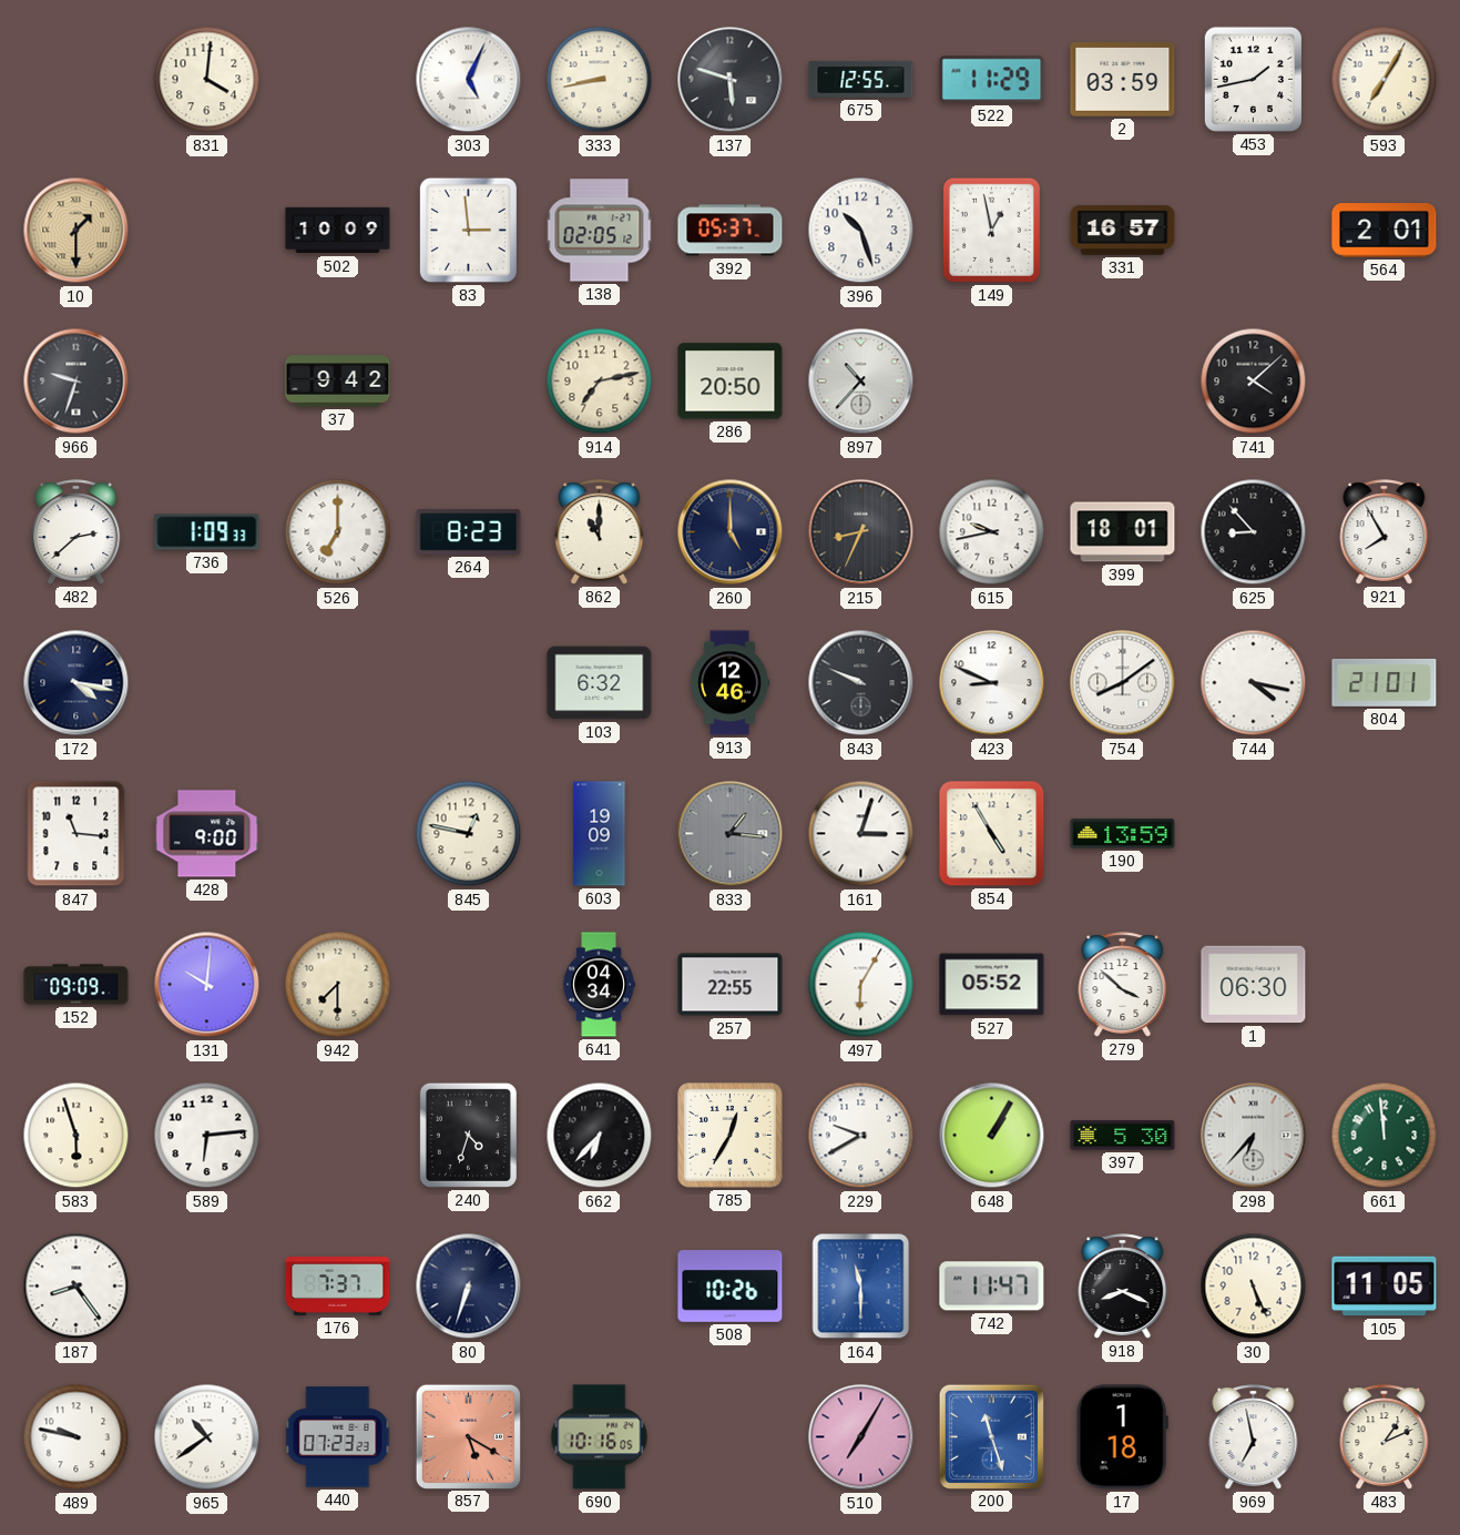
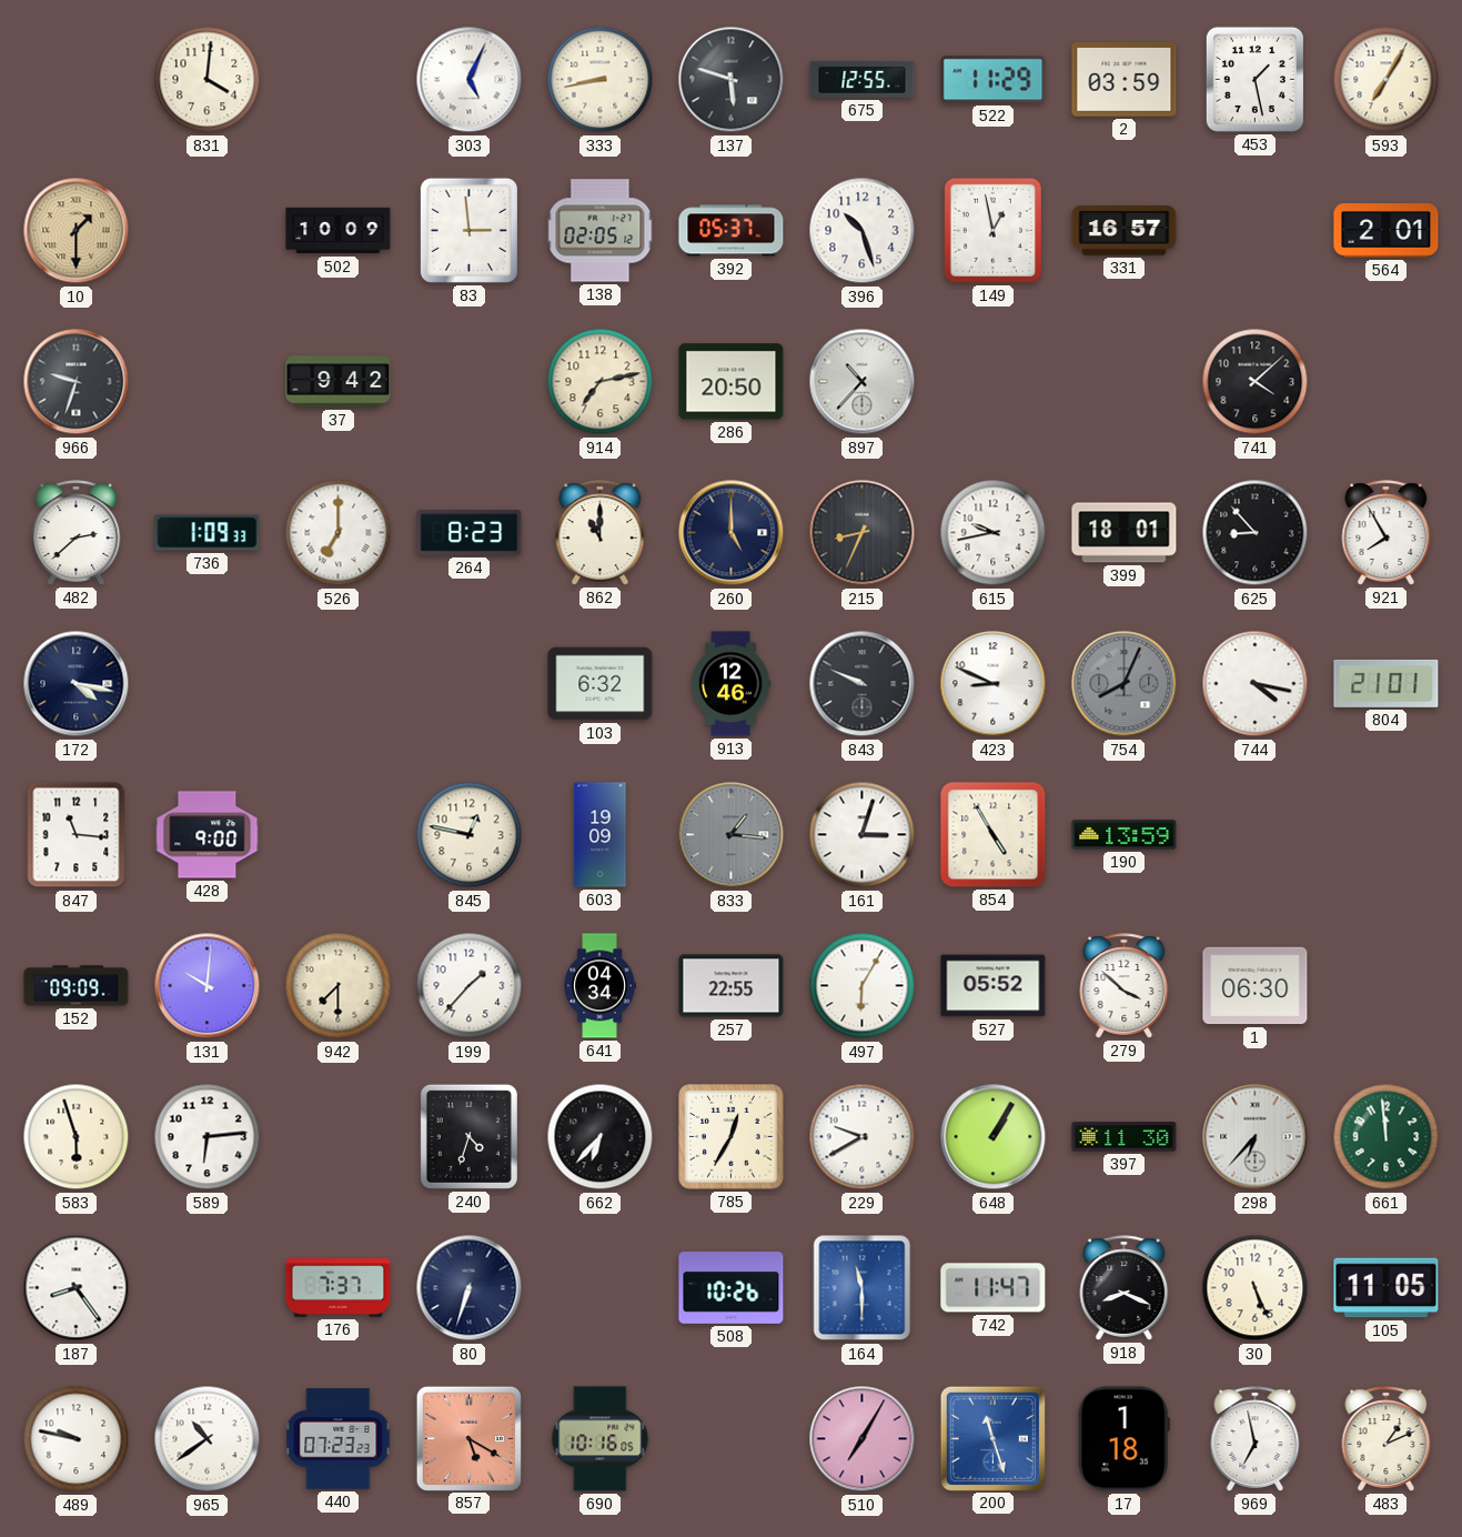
453: 1:43 -> 1:28 (1254, 79)
754: 8:09 -> 8:04 (1125, 684)
754 dial: white -> grey (1125, 684)
199: none -> 1:37 (470, 986)
397: 5:30 -> 11:30 (1125, 1137)
